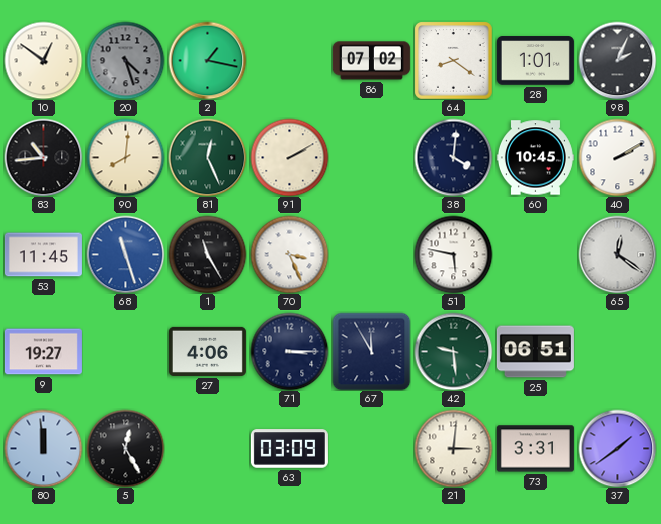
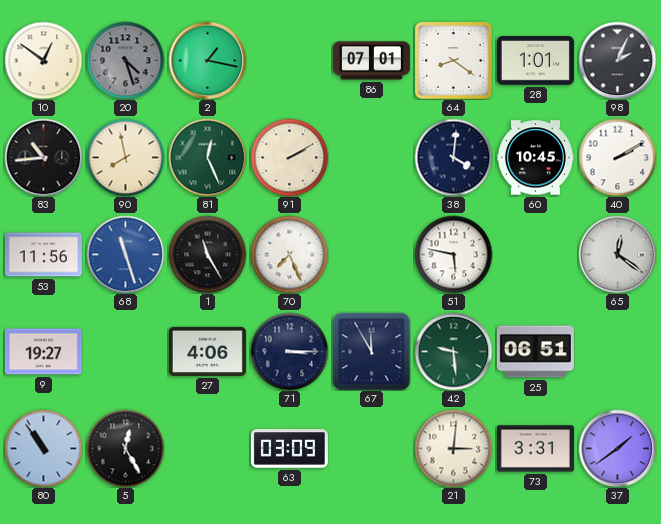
86: 07:02 -> 07:01 (371, 61)
90: 8:01 -> 7:58 (125, 157)
53: 11:45 -> 11:56 (43, 255)
70: 3:26 -> 7:26 (289, 254)
80: 11:59 -> 10:54 (43, 448)
